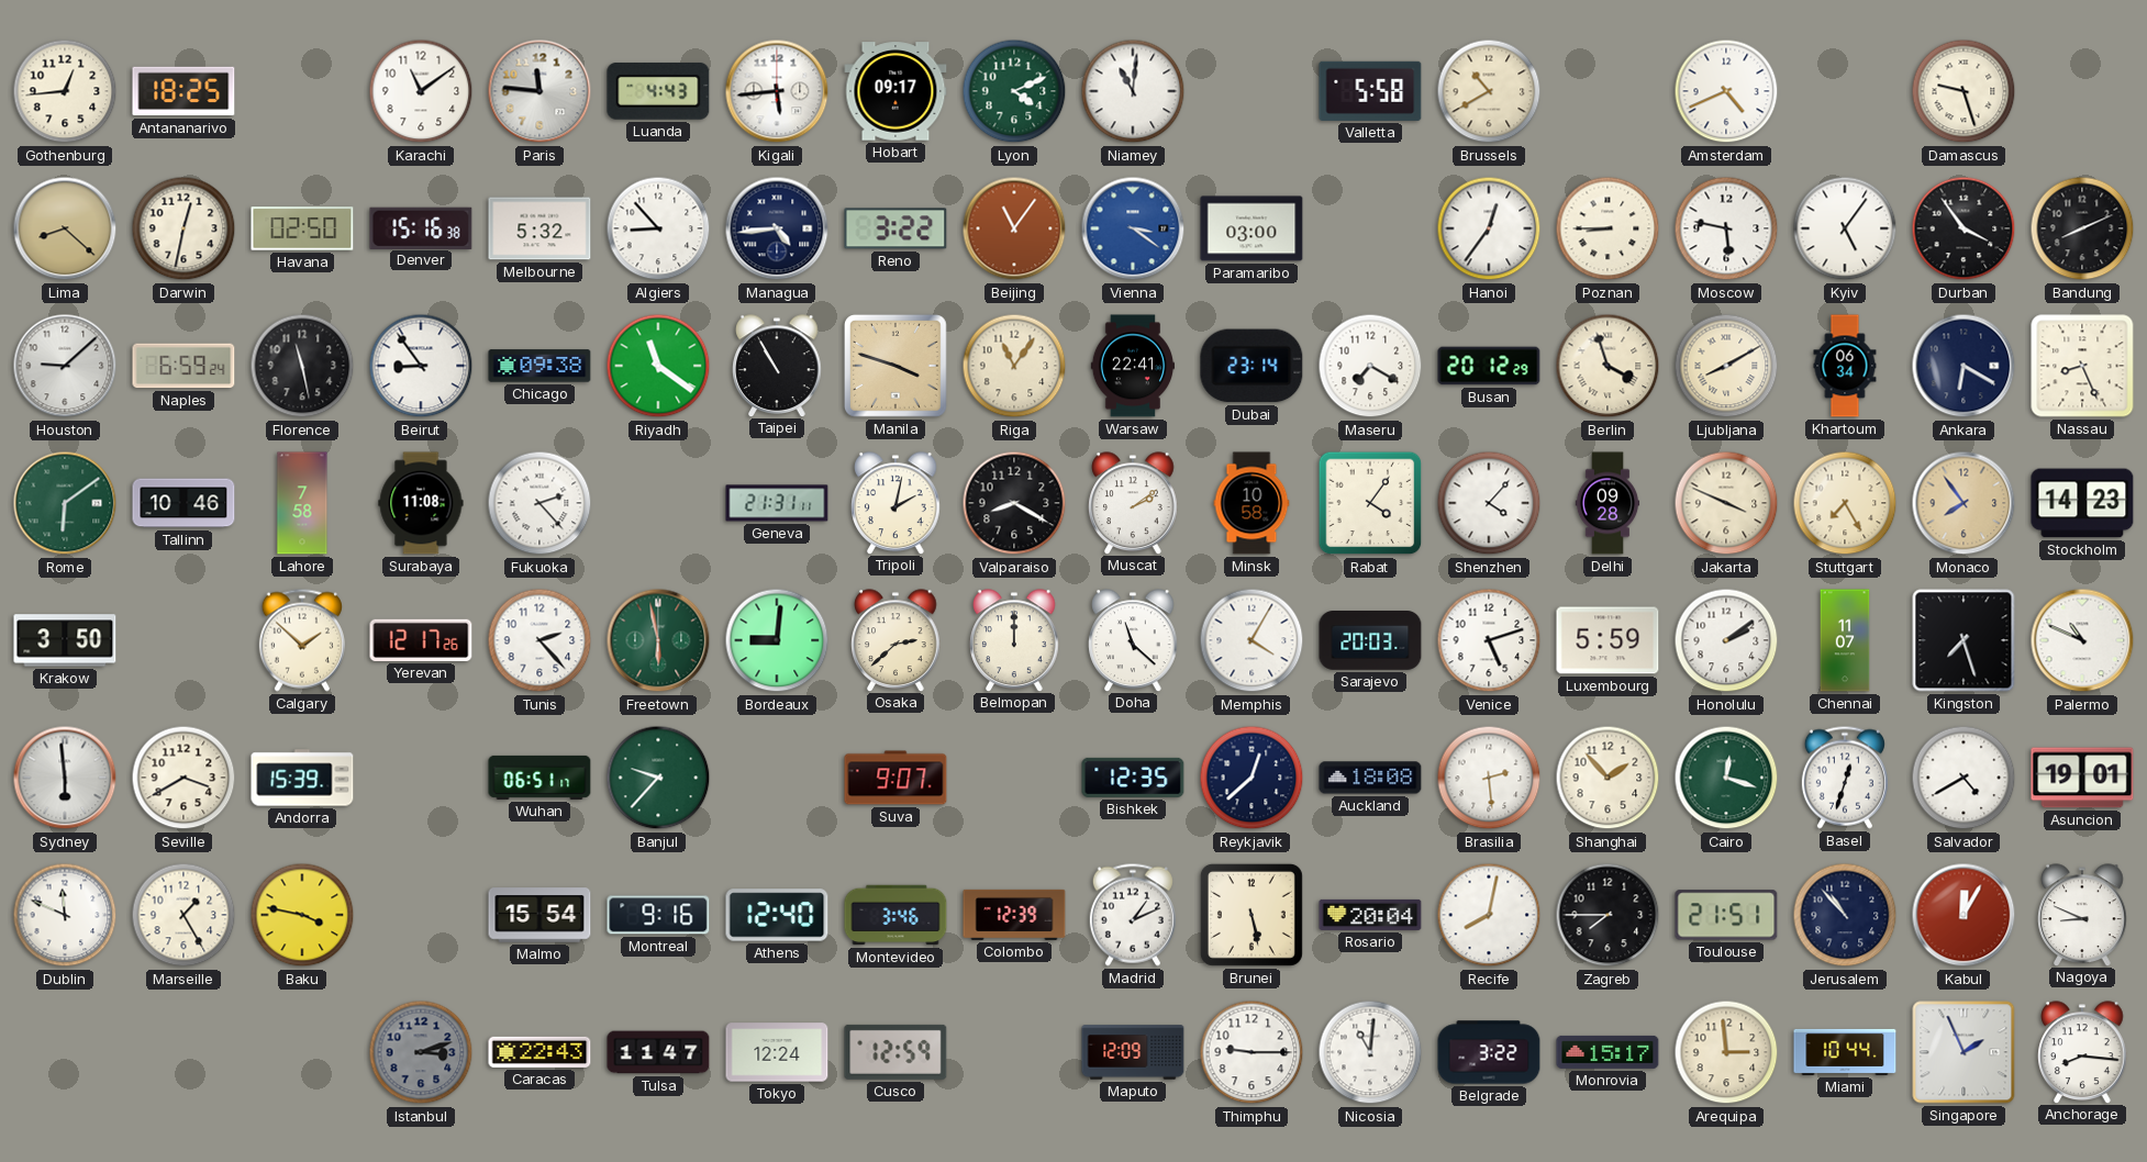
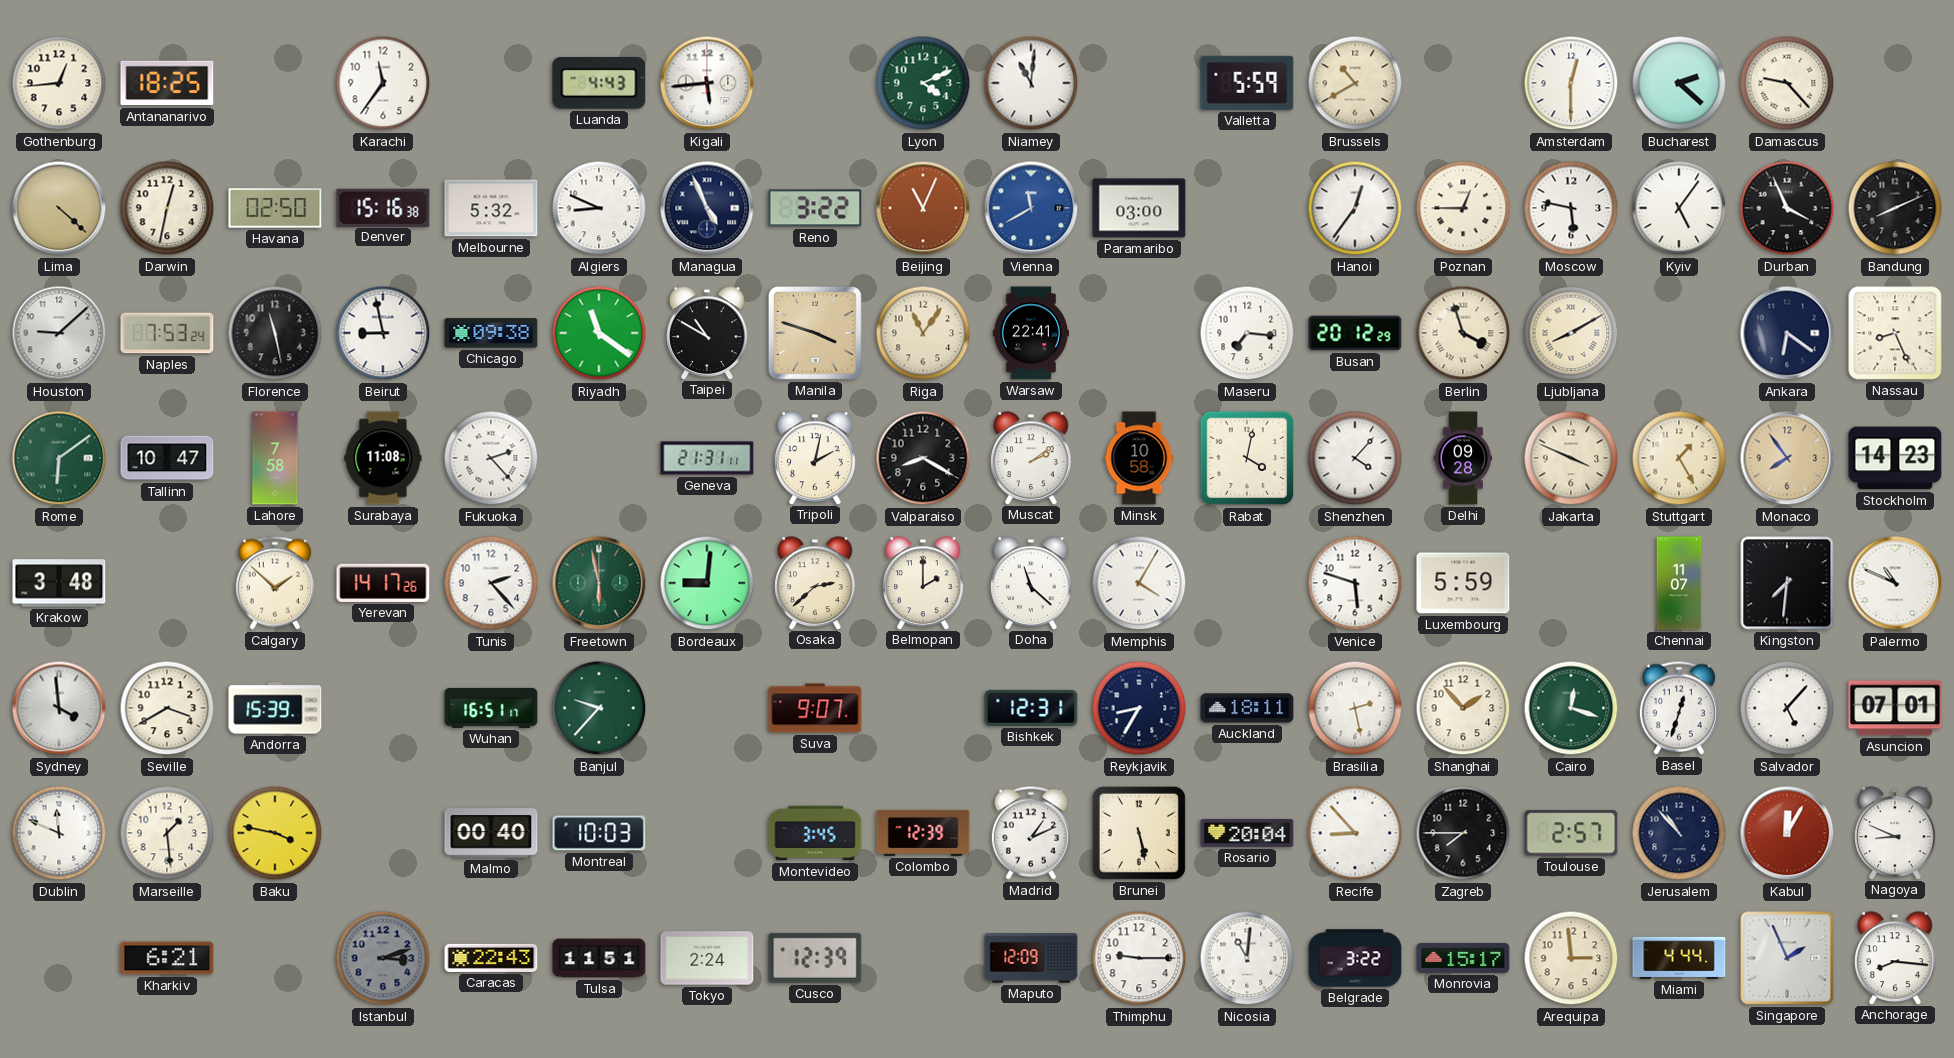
Karachi: 11:09 -> 11:36 (383, 83)
Paris: 11:46 -> none (539, 91)
Hobart: 09:17 -> none (895, 91)
Valletta: 5:58 -> 5:59 (1247, 83)
Amsterdam: 4:41 -> 12:30 (1571, 83)
Bucharest: none -> 2:22 (1679, 83)
Damascus: 9:27 -> 9:23 (1787, 83)
Lima: 8:22 -> 4:22 (59, 208)
Algiers: 8:53 -> 8:49 (599, 208)
Managua: 4:44 -> 4:56 (707, 208)
Beijing: 11:06 -> 11:04 (923, 208)
Vienna: 3:21 -> 11:40 (1031, 208)
Poznan: 8:45 -> 12:45 (1463, 208)
Durban: 3:54 -> 3:56 (1787, 208)
Naples: 6:59 -> 7:53 (167, 333)
Beirut: 8:54 -> 8:58 (383, 333)
Taipei: 10:55 -> 10:50 (707, 333)
Dubai: 23:14 -> none (1252, 366)
Maseru: 7:20 -> 7:16 (1247, 333)
Khartoum: 06:34 -> none (1845, 366)
Ankara: 6:20 -> 6:21 (1787, 333)
Tallinn: 10:46 -> 10:47 (167, 458)
Rabat: 4:06 -> 4:02 (1247, 458)
Stuttgart: 7:25 -> 1:25 (1679, 458)
Krakow: 3:50 -> 3:48 (59, 583)
Yerevan: 12:17 -> 14:17 (383, 583)
Belmopan: 12:00 -> 2:00 (923, 583)
Sarajevo: 20:03 -> none (1370, 641)
Venice: 5:12 -> 5:48 (1355, 583)
Honolulu: 2:09 -> none (1726, 640)
Kingston: 7:27 -> 7:31 (1787, 583)
Sydney: 5:59 -> 3:59 (59, 708)
Wuhan: 06:51 -> 16:51 (491, 708)
Bishkek: 12:35 -> 12:31 (1031, 708)
Reykjavik: 12:38 -> 8:35 (1139, 708)
Auckland: 18:08 -> 18:11 (1247, 708)
Brasilia: 2:29 -> 2:28 (1355, 708)
Salvador: 4:40 -> 5:07 (1787, 708)
Asuncion: 19:01 -> 07:01 (1895, 708)
Marseille: 1:25 -> 1:29 (167, 833)
Malmo: 15:54 -> 00:40 (491, 833)
Montreal: 9:16 -> 10:03 (599, 833)
Athens: 12:40 -> none (777, 915)
Montevideo: 3:46 -> 3:45 (815, 833)
Recife: 8:02 -> 8:53 (1355, 833)
Toulouse: 21:51 -> 2:57 (1571, 833)
Kharkiv: none -> 6:21 (167, 958)
Tulsa: 11:47 -> 11:51 (599, 958)
Tokyo: 12:24 -> 2:24 (707, 958)
Cusco: 12:59 -> 12:39 (815, 958)
Miami: 10:44 -> 4:44 (1679, 958)
